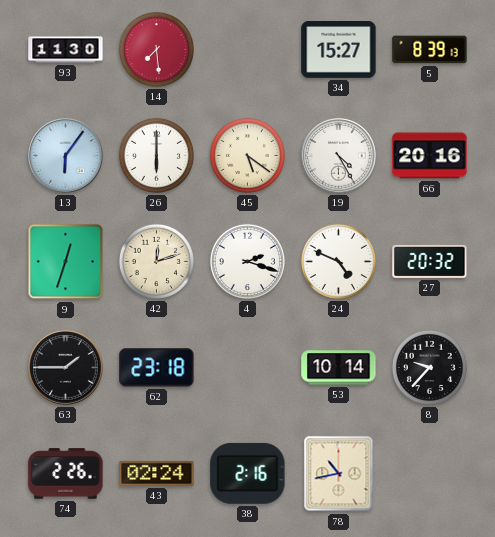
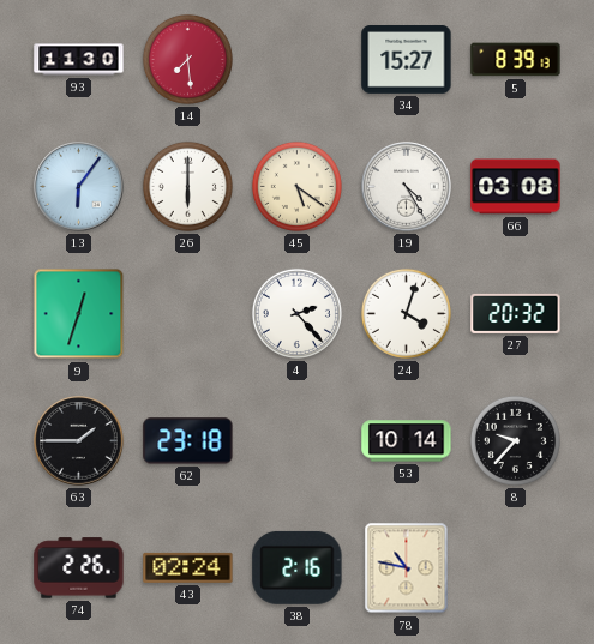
66: 20:16 -> 03:08 (516, 187)
42: 12:12 -> none (156, 261)
4: 2:18 -> 2:23 (296, 313)
24: 4:49 -> 4:03 (406, 313)
78: 10:43 -> 10:47 (407, 568)
